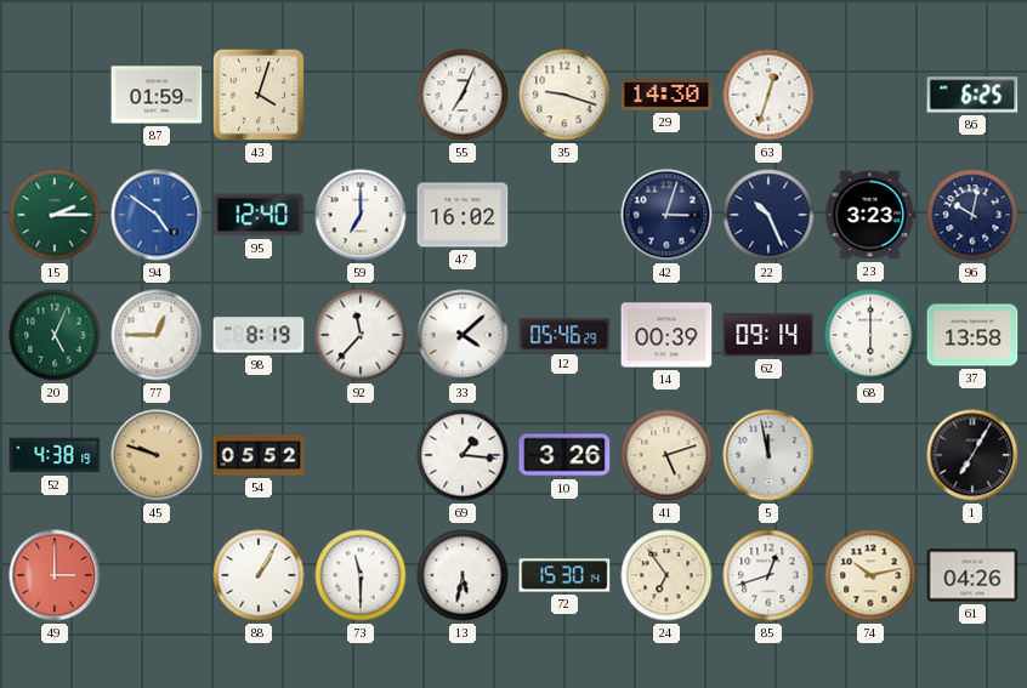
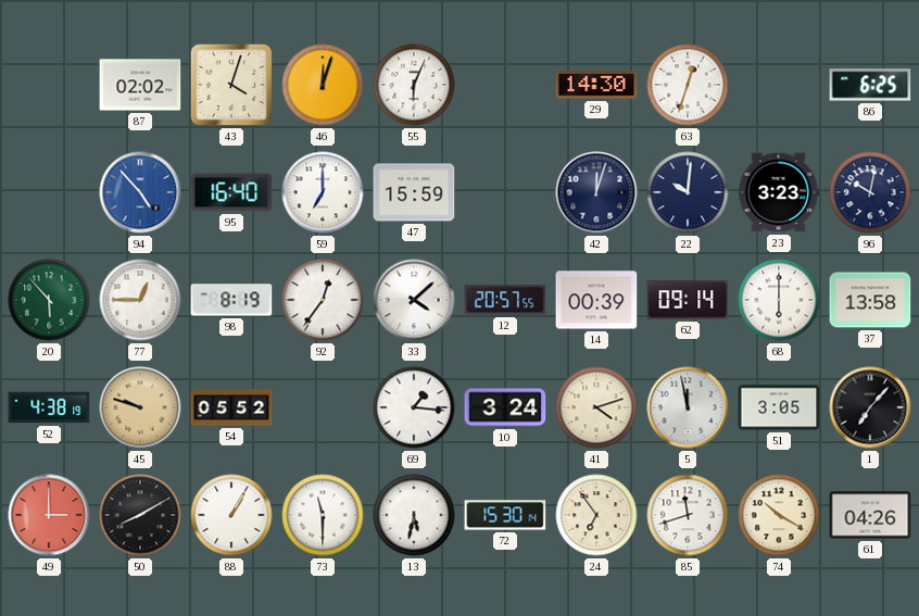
87: 01:59 -> 02:02 (140, 85)
46: none -> 12:03 (323, 85)
55: 7:04 -> 6:04 (414, 85)
35: 9:18 -> none (564, 95)
15: 2:15 -> none (55, 215)
94: 4:51 -> 4:53 (140, 192)
95: 12:40 -> 16:40 (231, 192)
47: 16:02 -> 15:59 (414, 192)
42: 3:03 -> 12:03 (596, 192)
22: 10:26 -> 10:01 (688, 192)
20: 5:04 -> 5:53 (49, 300)
92: 11:37 -> 12:36 (323, 300)
12: 05:46 -> 20:57 (505, 300)
10: 3:26 -> 3:24 (505, 407)
41: 5:12 -> 4:12 (596, 407)
51: none -> 3:05 (779, 407)
1: 7:05 -> 7:07 (870, 407)
50: none -> 8:10 (140, 515)
85: 12:42 -> 11:42 (688, 515)
74: 10:13 -> 10:20 (779, 515)
